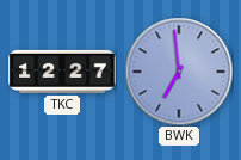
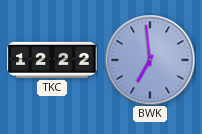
TKC: 12:27 -> 12:22 (52, 60)
